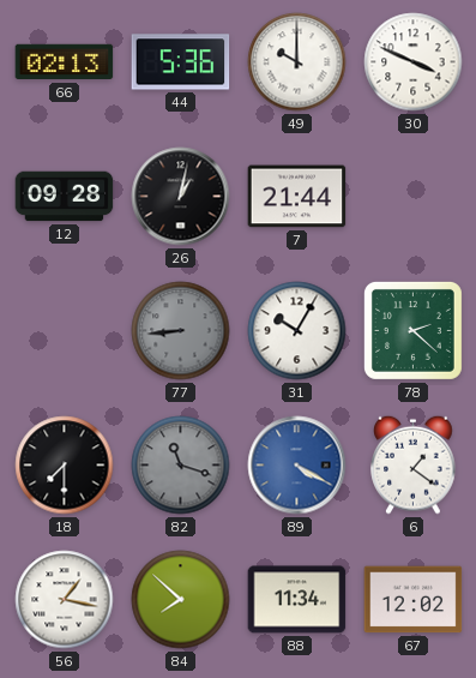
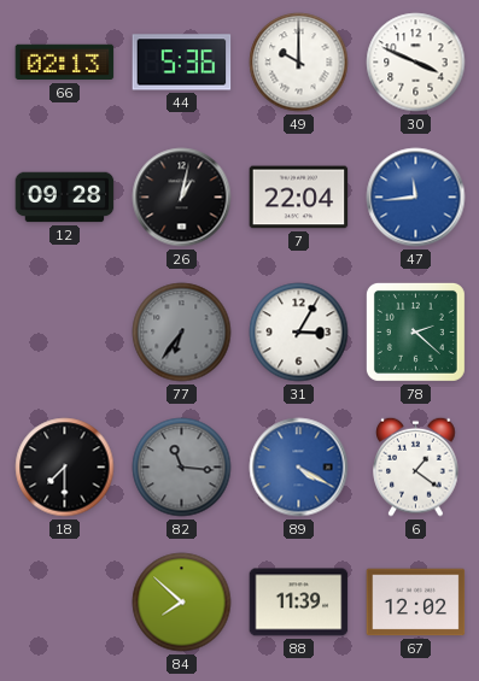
7: 21:44 -> 22:04 (299, 198)
47: none -> 11:44 (416, 198)
77: 8:44 -> 6:36 (182, 333)
31: 10:05 -> 3:05 (299, 333)
82: 11:18 -> 11:16 (182, 468)
56: 1:17 -> none (65, 600)
88: 11:34 -> 11:39 (299, 603)
